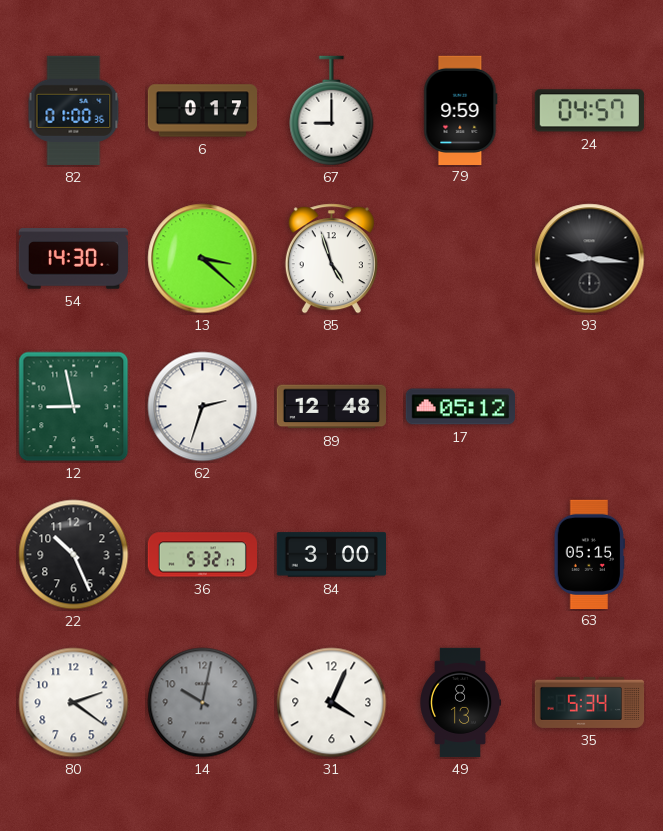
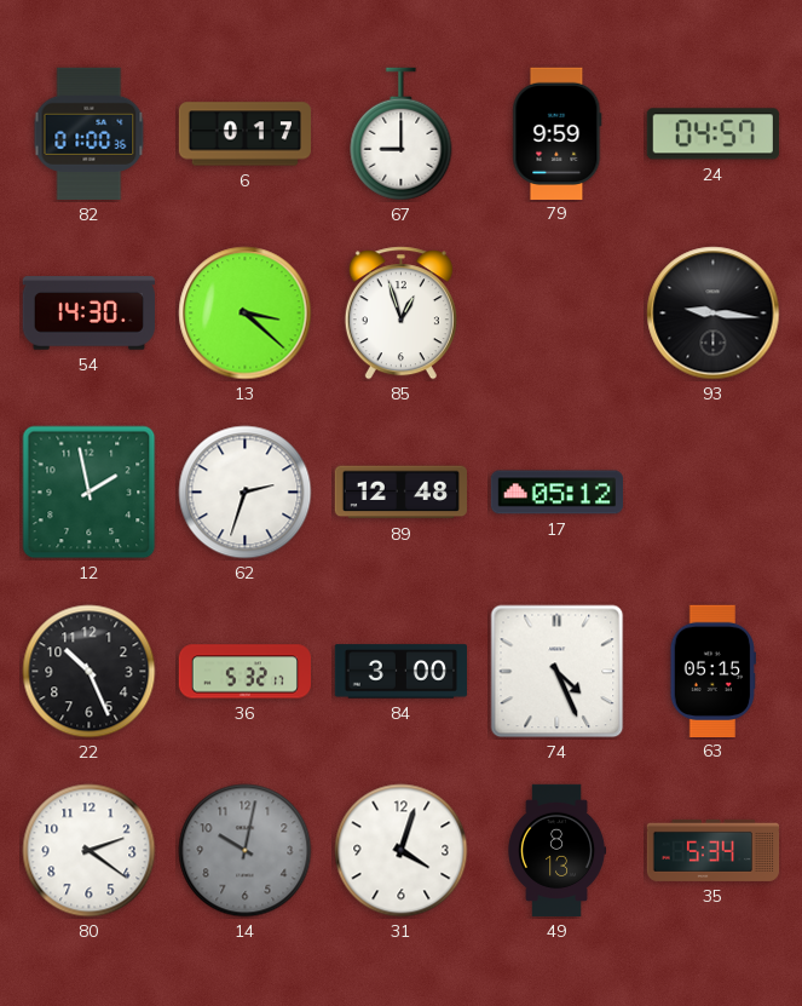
85: 4:57 -> 12:57 (400, 314)
12: 8:58 -> 1:58 (90, 493)
74: none -> 4:26 (558, 672)
31: 4:04 -> 4:03 (402, 851)
